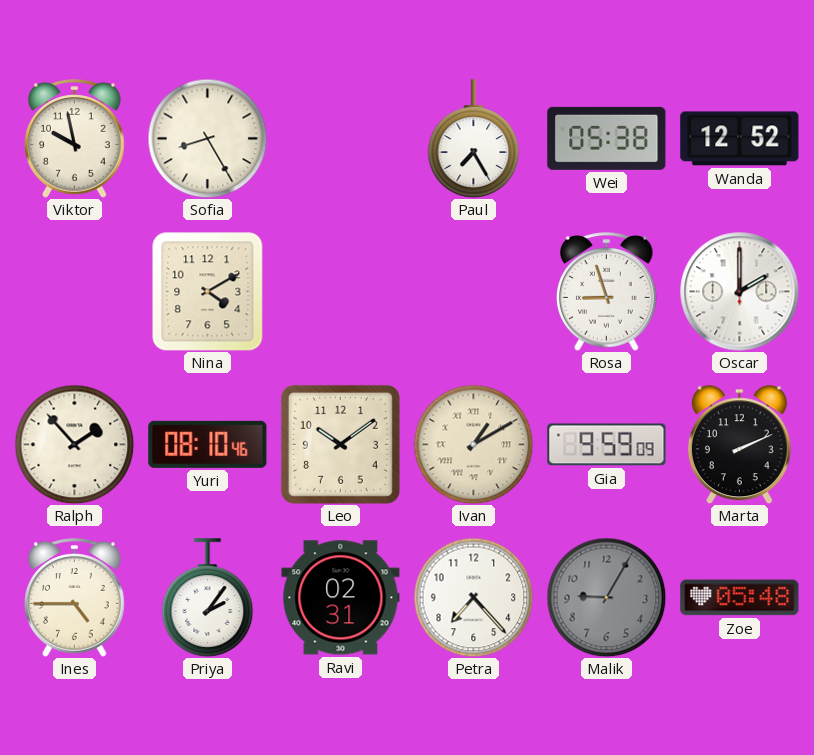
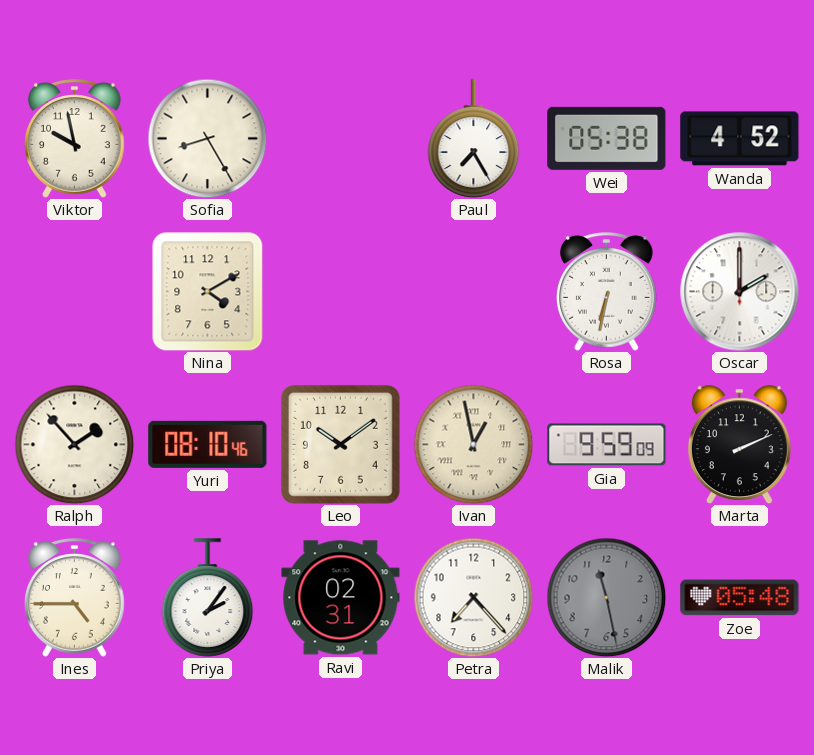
Wanda: 12:52 -> 4:52 (740, 139)
Rosa: 8:57 -> 6:32 (607, 292)
Ivan: 1:10 -> 12:58 (473, 444)
Malik: 9:05 -> 11:28 (606, 597)
